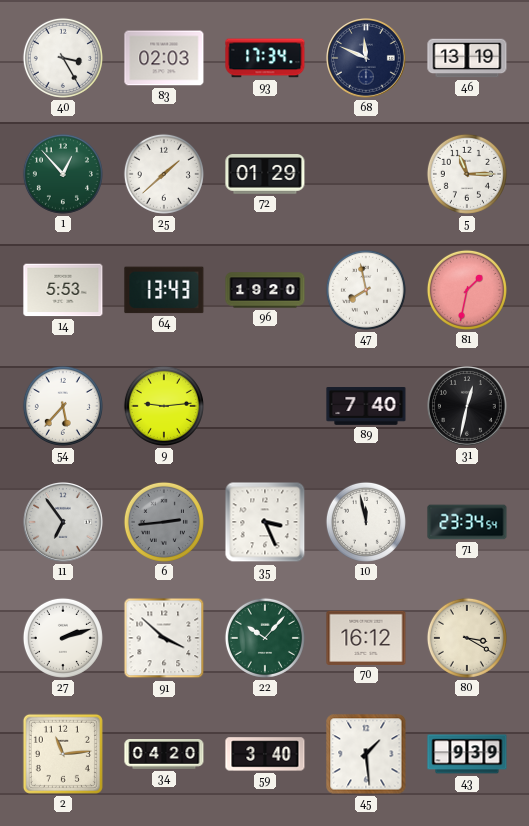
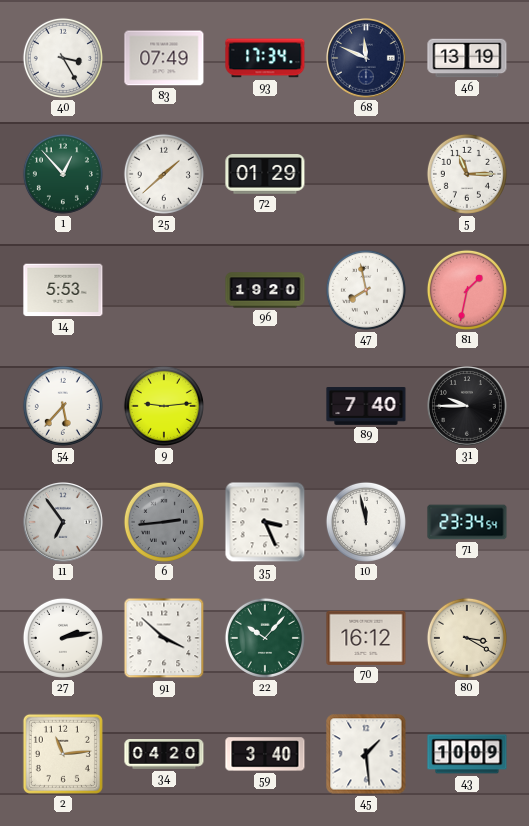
83: 02:03 -> 07:49 (164, 58)
64: 13:43 -> none (164, 290)
31: 12:32 -> 9:45 (468, 407)
27: 2:12 -> 2:13 (63, 638)
43: 9:39 -> 10:09 (467, 754)
